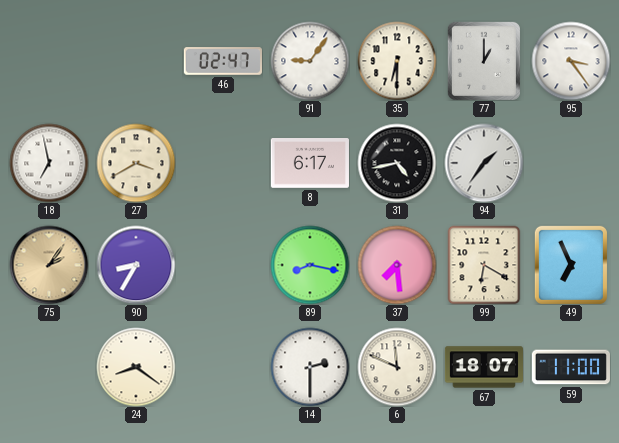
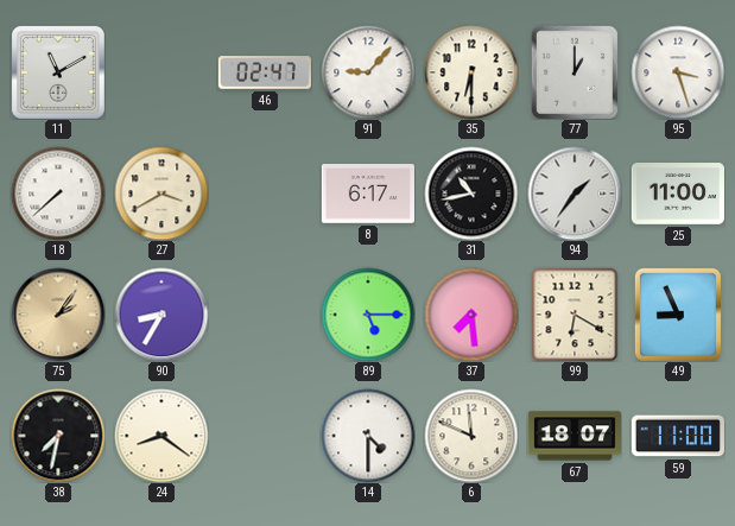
11: none -> 11:10 (58, 72)
91: 9:06 -> 9:07 (368, 72)
95: 3:24 -> 3:27 (678, 72)
18: 6:58 -> 7:38 (58, 194)
31: 4:43 -> 10:43 (471, 194)
25: none -> 11:00 (678, 194)
89: 8:17 -> 5:15 (368, 315)
49: 6:56 -> 8:56 (678, 315)
38: none -> 7:32 (58, 436)
14: 2:30 -> 4:30 (368, 436)
